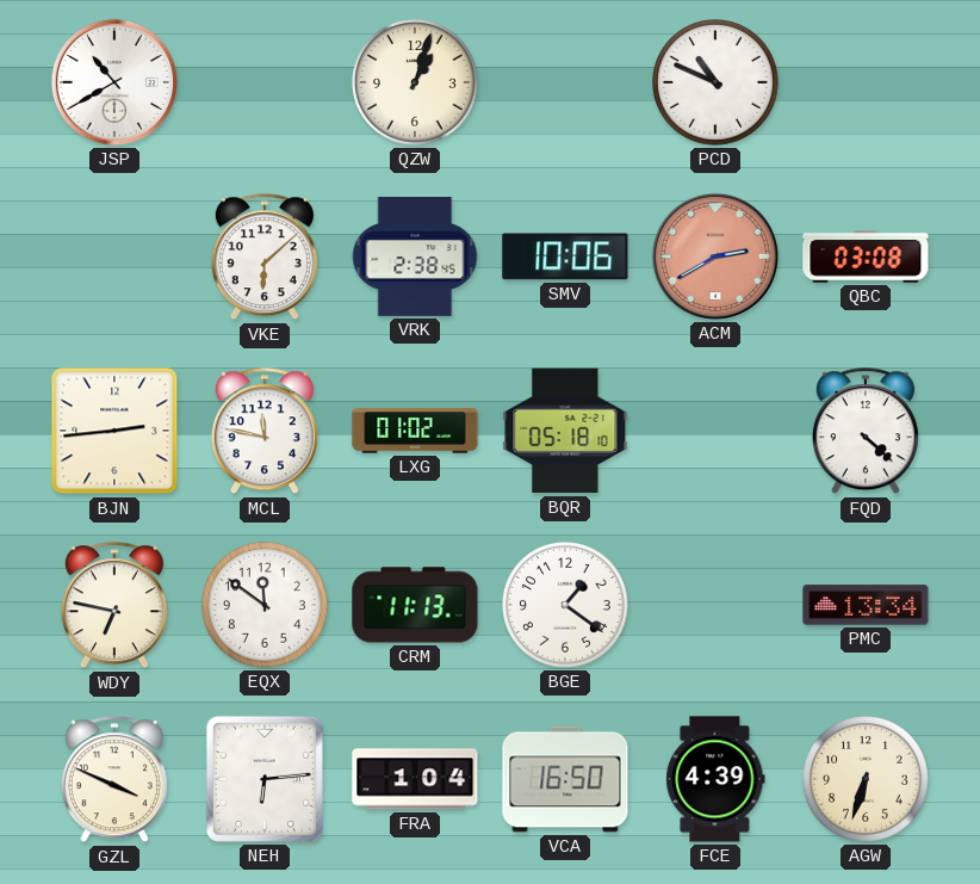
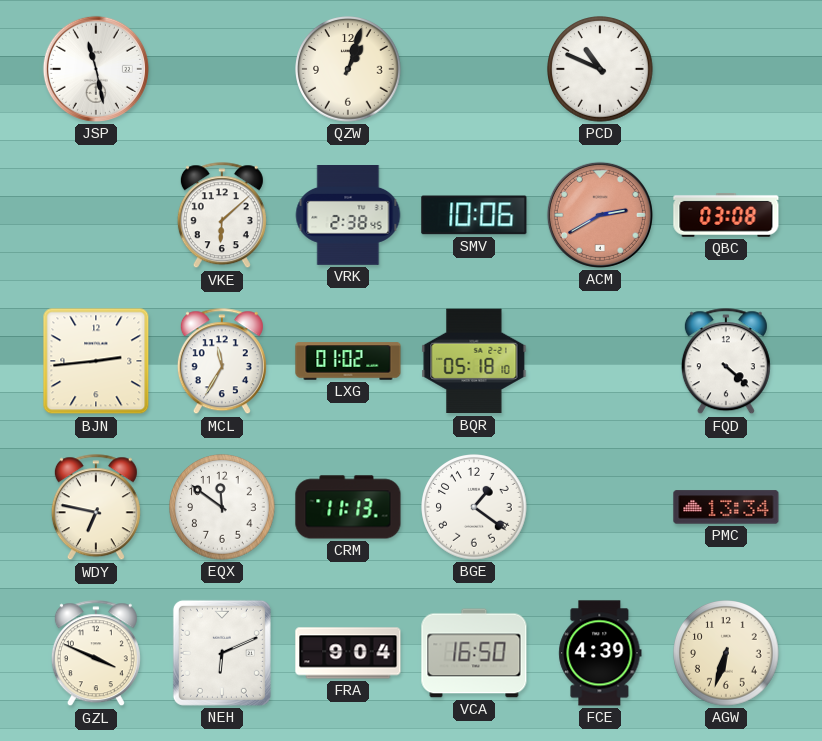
JSP: 10:40 -> 11:28 (96, 69)
MCL: 11:47 -> 11:35 (222, 362)
NEH: 6:14 -> 6:11 (222, 653)
FRA: 1:04 -> 9:04 (348, 653)
